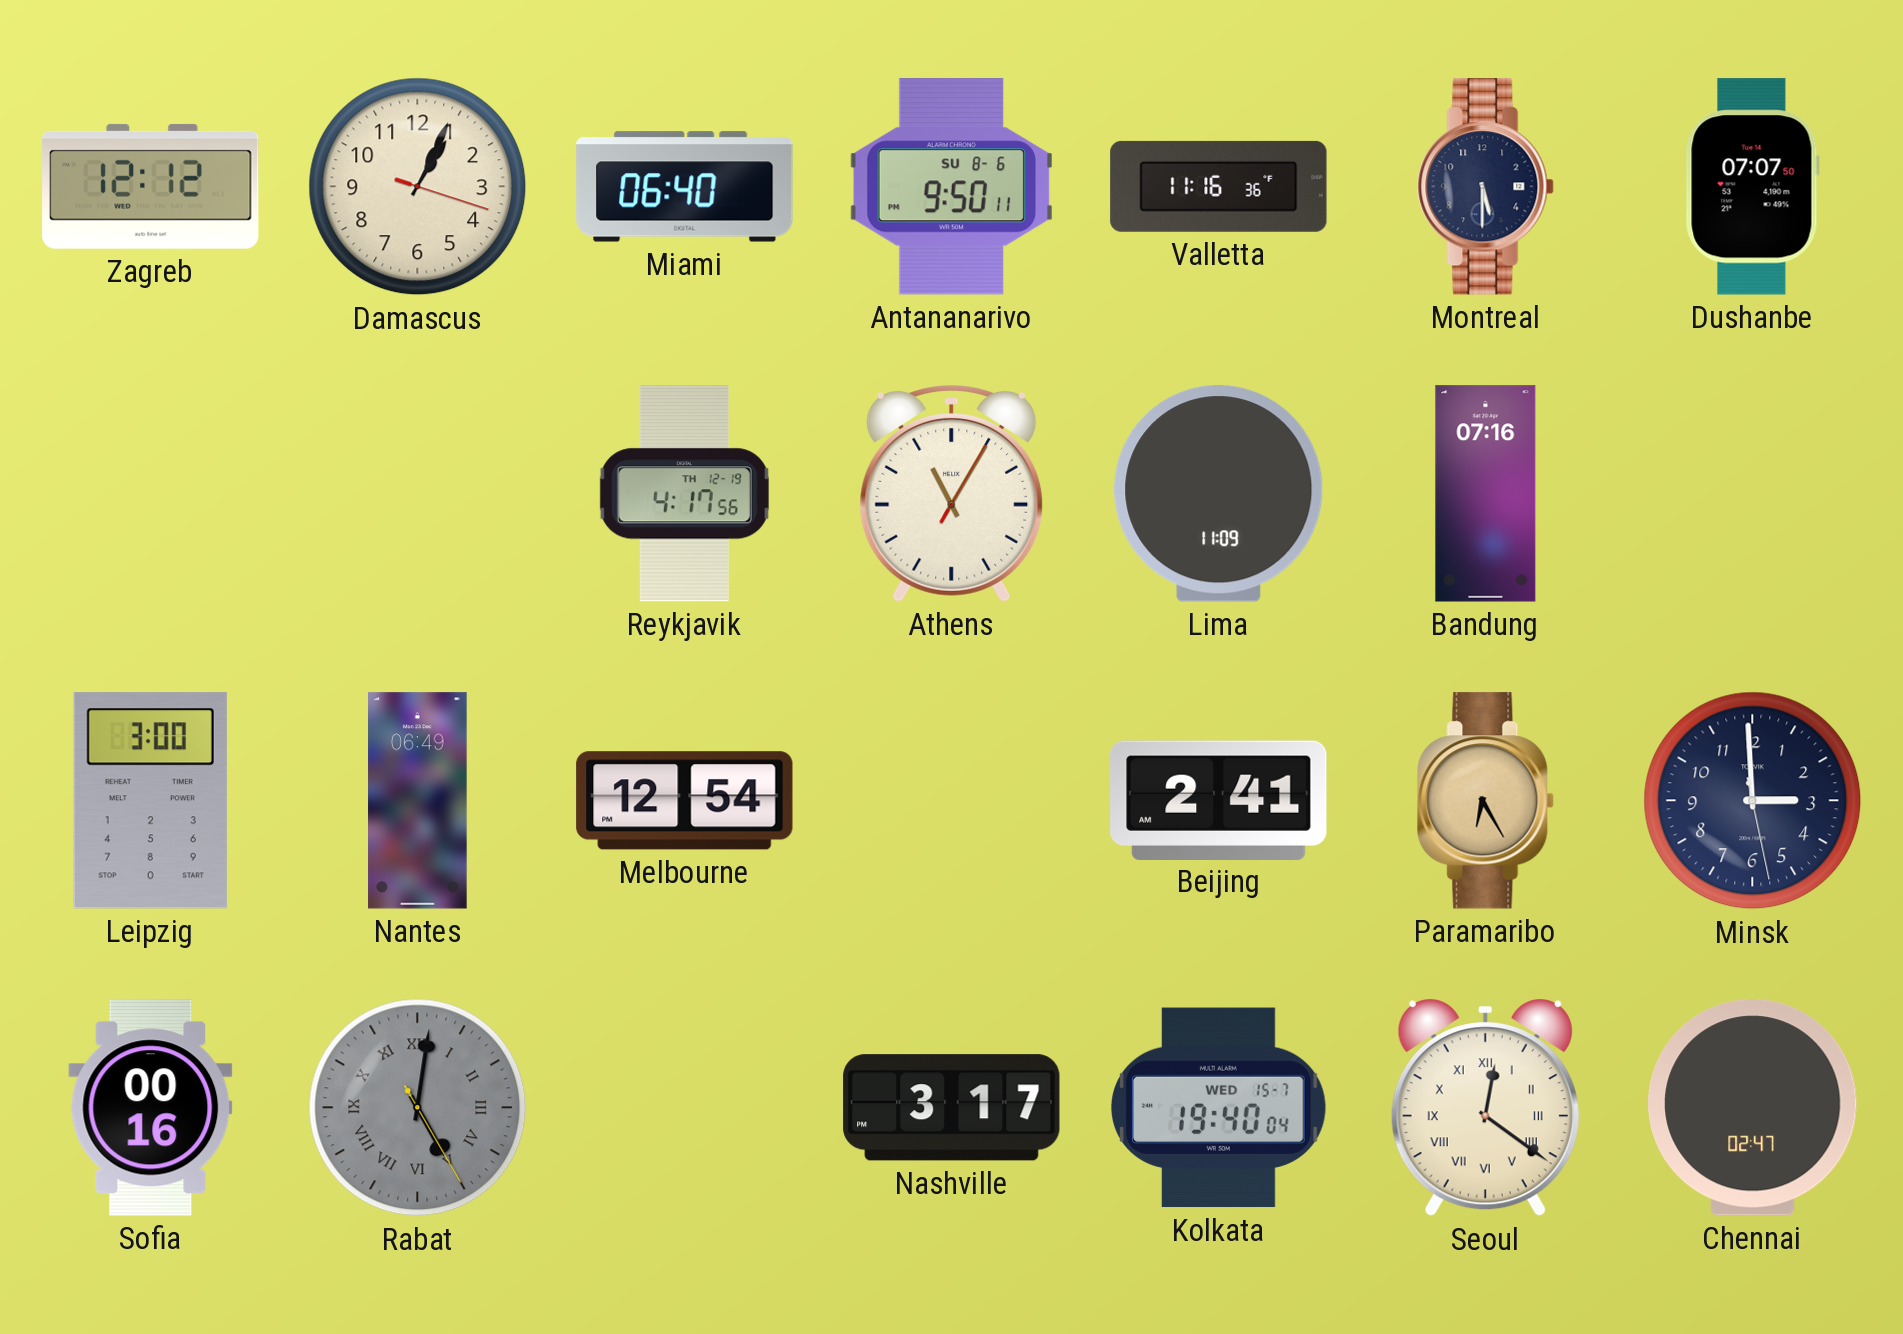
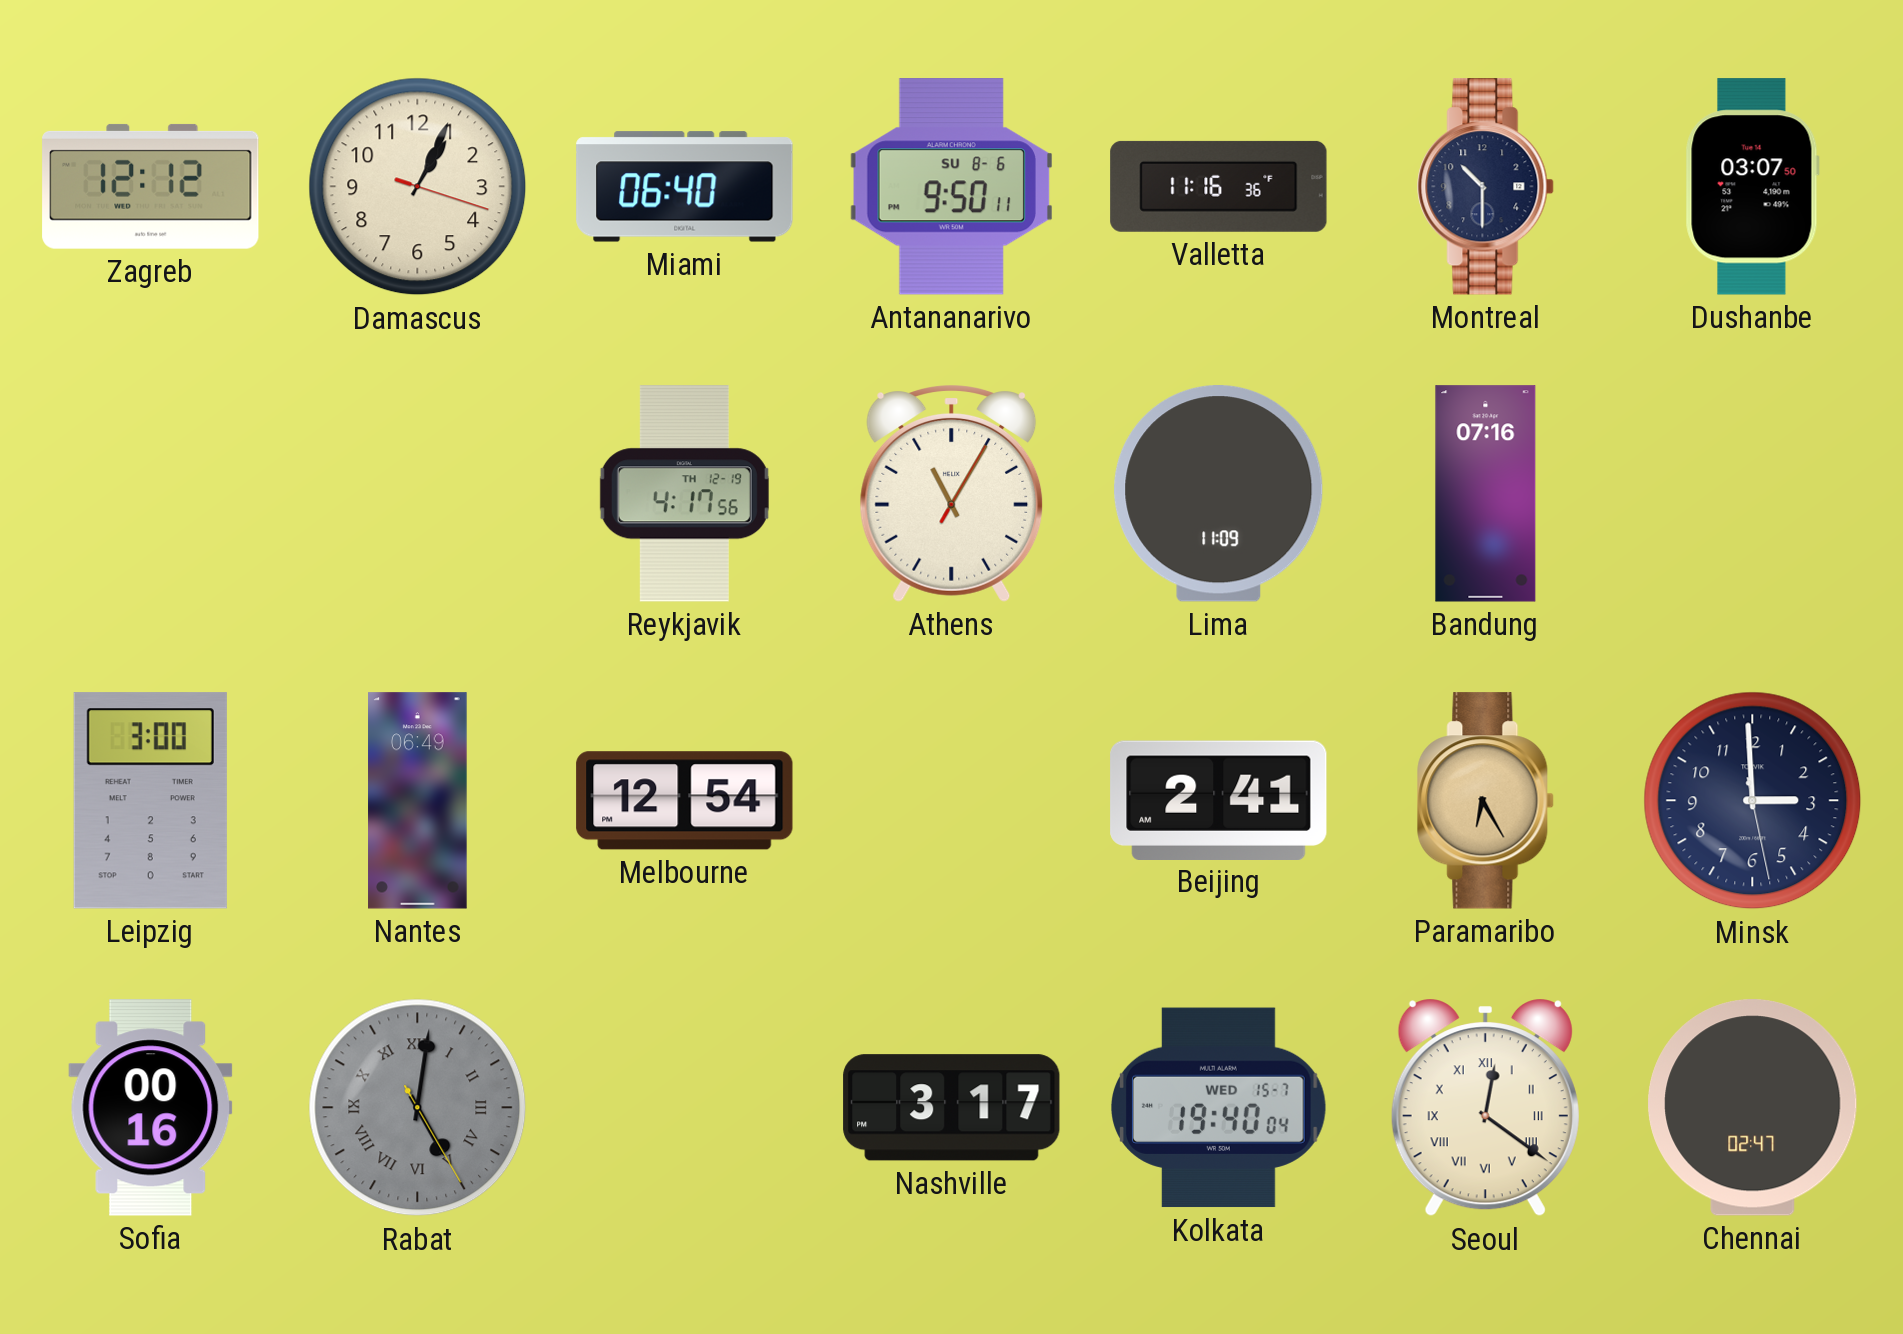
Montreal: 5:30 -> 10:30 (1486, 187)
Dushanbe: 07:07 -> 03:07 (1752, 187)
